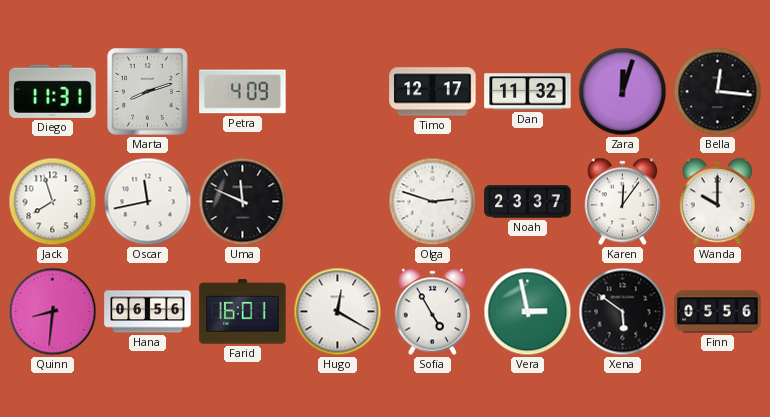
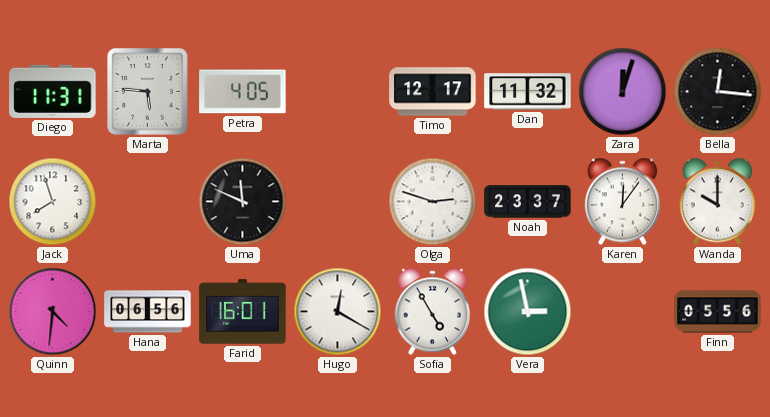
Marta: 8:12 -> 5:46 (148, 92)
Petra: 4:09 -> 4:05 (243, 92)
Oscar: 11:43 -> none (148, 202)
Quinn: 8:31 -> 4:31 (53, 312)
Xena: 5:51 -> none (623, 312)
